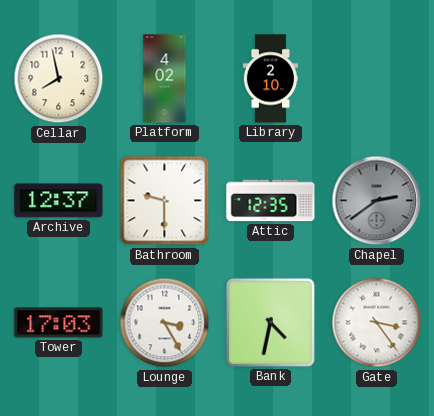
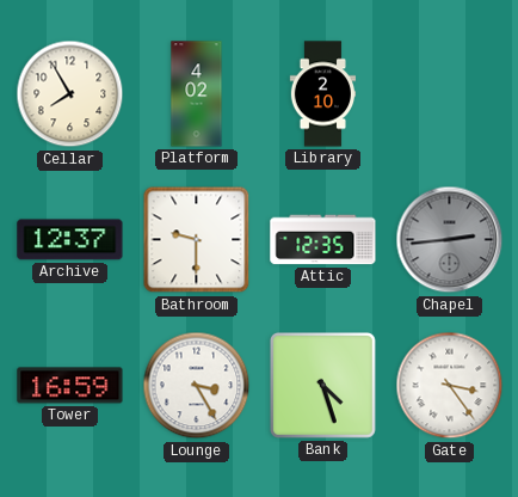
Cellar: 7:58 -> 7:55 (70, 94)
Chapel: 2:39 -> 2:44 (450, 240)
Tower: 17:03 -> 16:59 (70, 386)
Bank: 4:32 -> 4:27 (322, 385)
